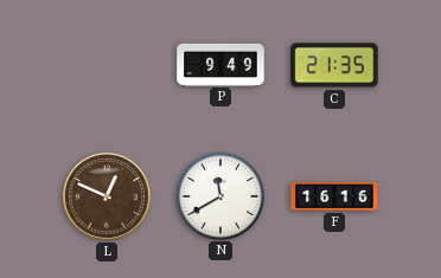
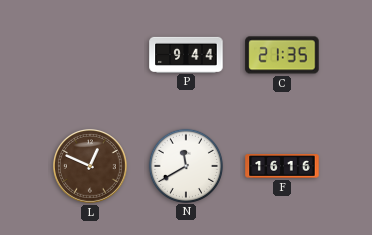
P: 9:49 -> 9:44 (186, 54)
